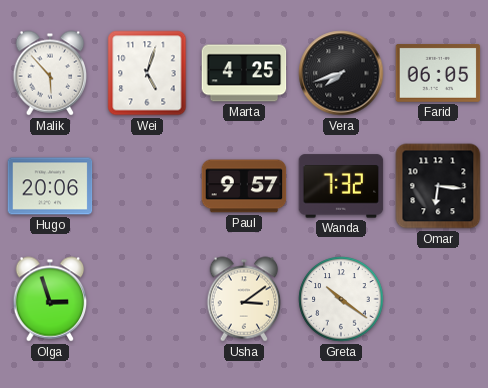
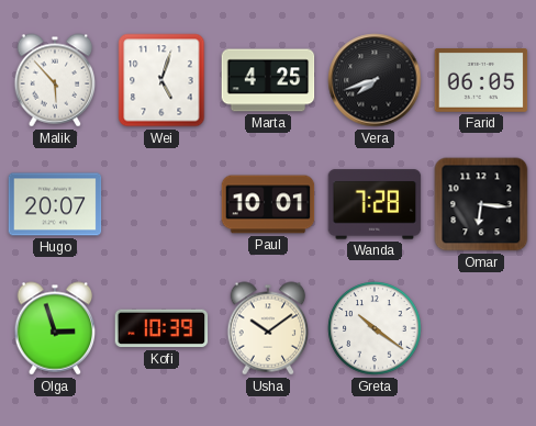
Hugo: 20:06 -> 20:07 (55, 204)
Paul: 9:57 -> 10:01 (268, 204)
Wanda: 7:32 -> 7:28 (375, 204)
Kofi: none -> 10:39 (161, 328)
Usha: 3:09 -> 10:09 (268, 328)
